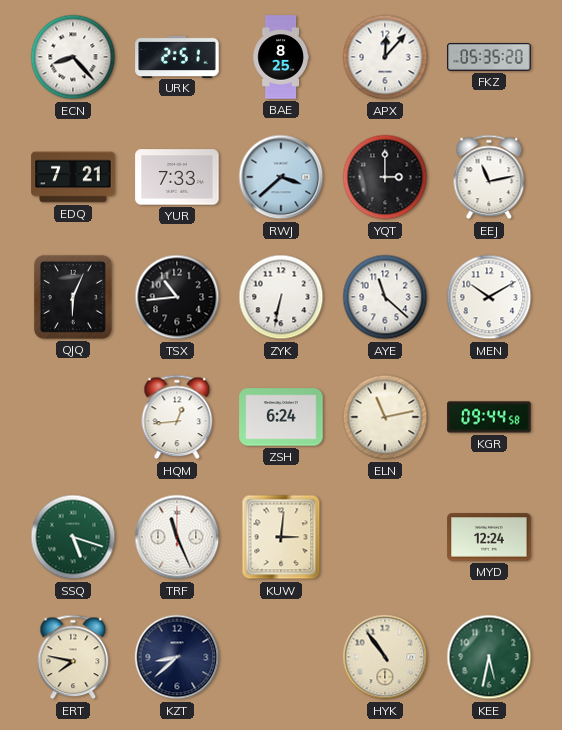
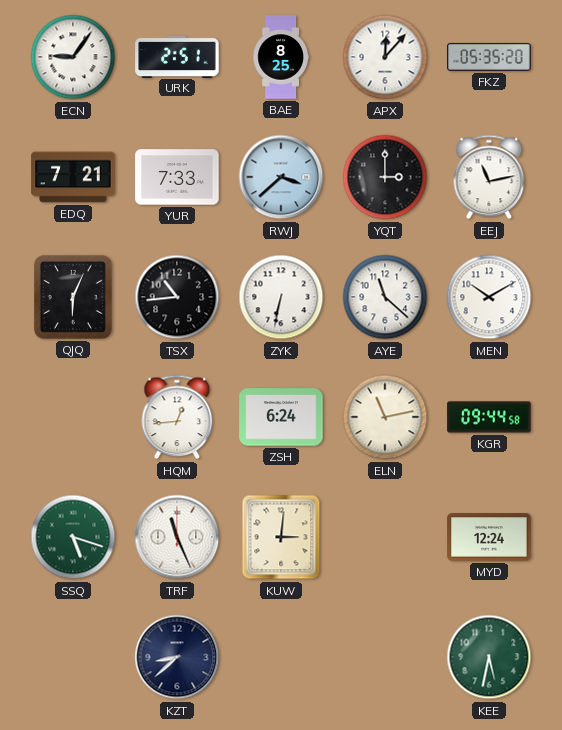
ECN: 8:23 -> 9:06 (73, 57)
ERT: 7:47 -> none (73, 657)
HYK: 10:54 -> none (385, 657)
